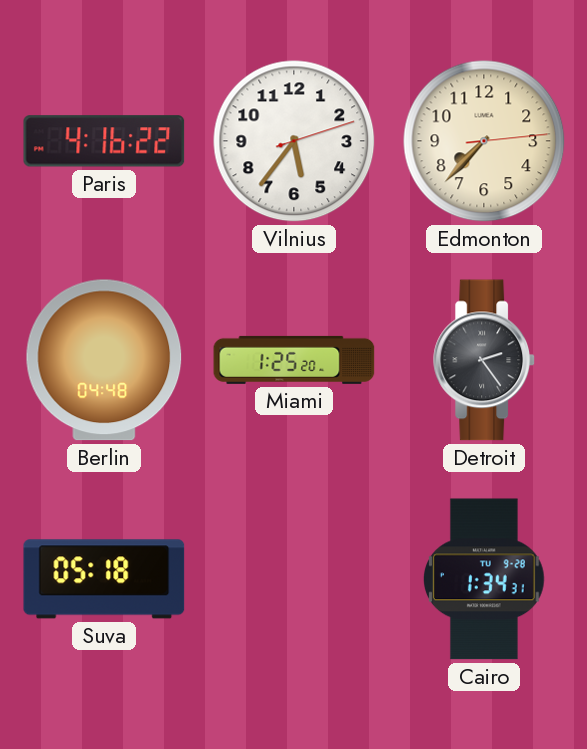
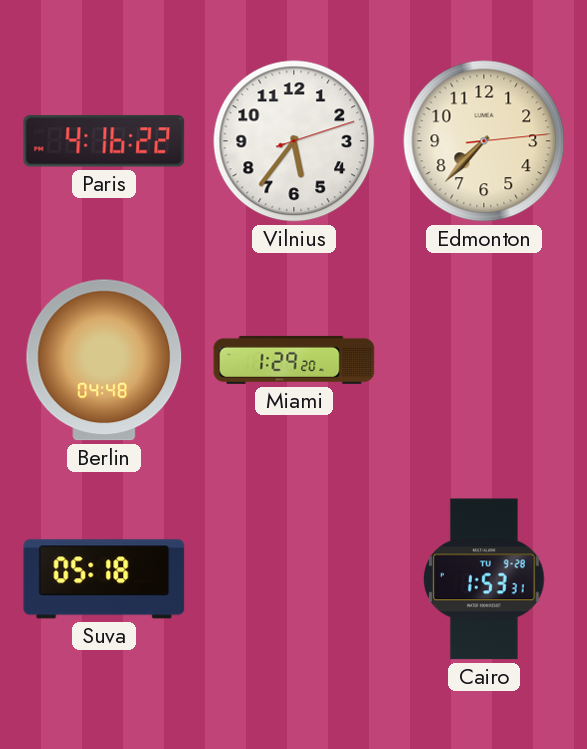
Miami: 1:25 -> 1:29 (294, 360)
Detroit: 2:24 -> none (485, 360)
Cairo: 1:34 -> 1:53 (484, 579)
